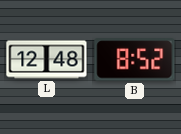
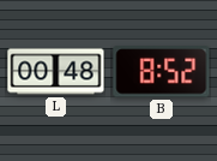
L: 12:48 -> 00:48 (56, 72)
